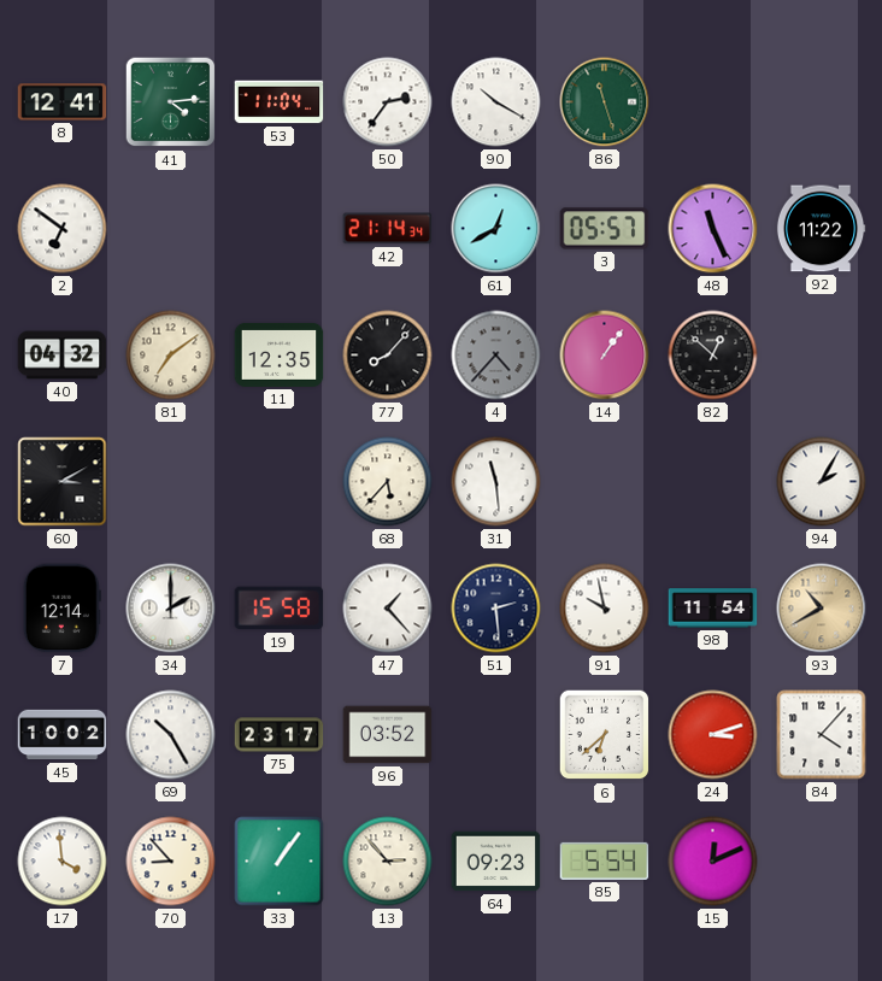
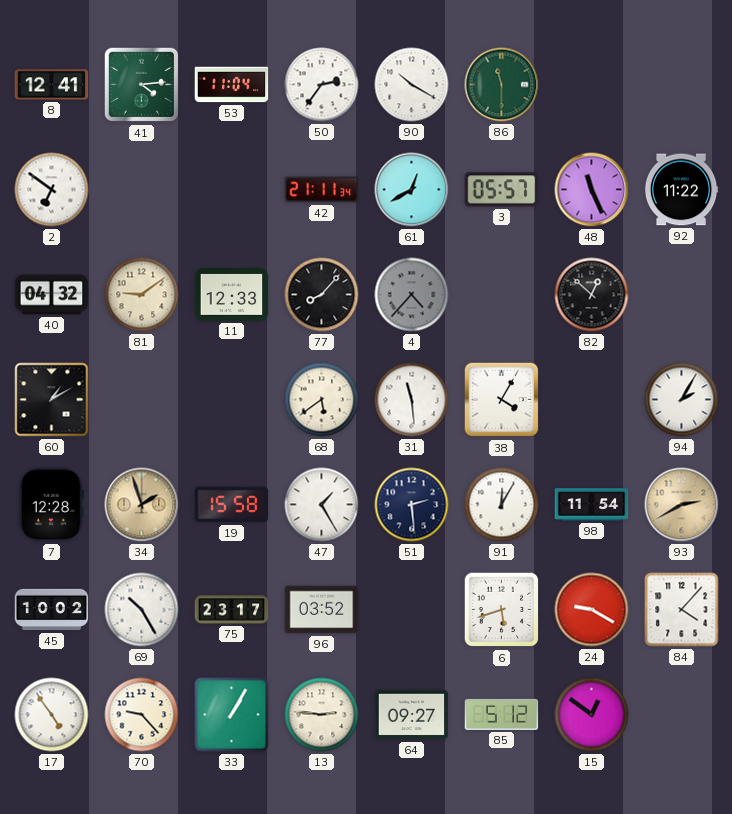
86: 11:27 -> 11:30 (502, 85)
42: 21:14 -> 21:11 (322, 190)
81: 7:09 -> 9:09 (142, 295)
11: 12:35 -> 12:33 (232, 294)
14: 1:06 -> none (605, 356)
60: 3:10 -> 1:10 (52, 400)
68: 5:37 -> 5:39 (322, 400)
38: none -> 4:05 (502, 400)
7: 12:14 -> 12:28 (51, 505)
34: 2:00 -> 1:57 (142, 505)
34 dial: white -> champagne (142, 505)
47: 1:23 -> 1:25 (322, 505)
91: 9:58 -> 12:05 (502, 505)
93: 10:40 -> 2:40 (682, 505)
6: 6:38 -> 5:42 (502, 610)
24: 3:12 -> 9:20 (592, 610)
17: 3:59 -> 4:54 (52, 715)
70: 8:53 -> 9:23 (142, 715)
33: 1:06 -> 1:05 (232, 715)
13: 2:53 -> 2:46 (322, 715)
64: 09:23 -> 09:27 (412, 715)
85: 5:54 -> 5:12 (502, 714)
15: 12:11 -> 12:51 (592, 715)
